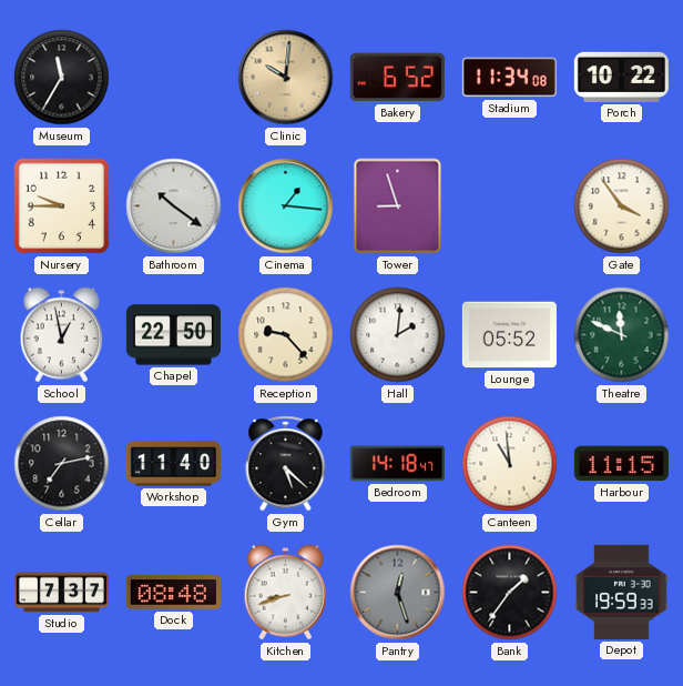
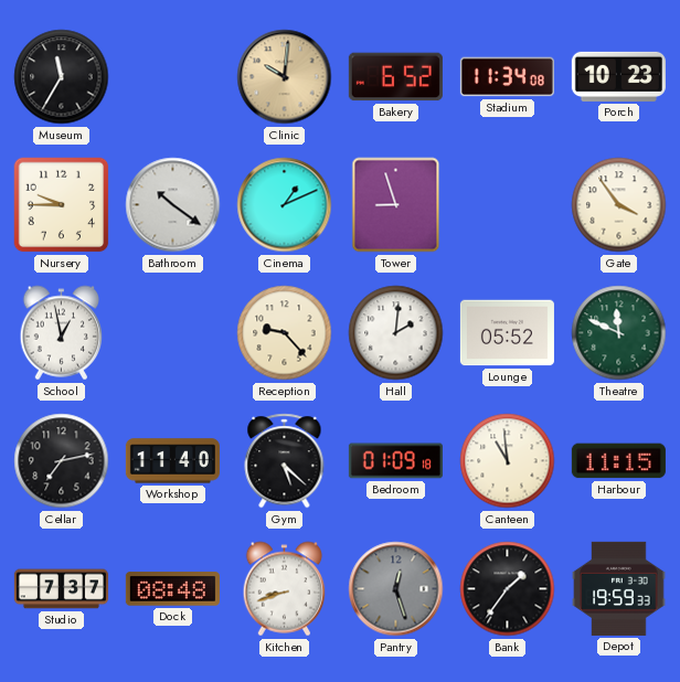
Porch: 10:22 -> 10:23 (618, 76)
Cinema: 1:16 -> 1:11 (285, 205)
Chapel: 22:50 -> none (173, 335)
Bedroom: 14:18 -> 01:09 (395, 461)
